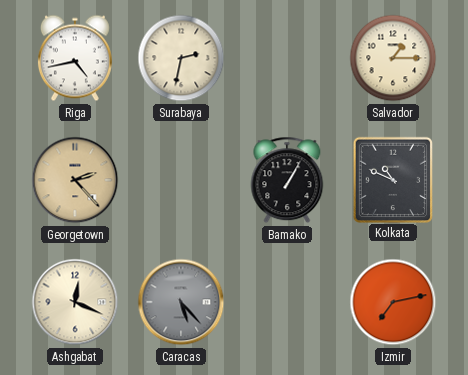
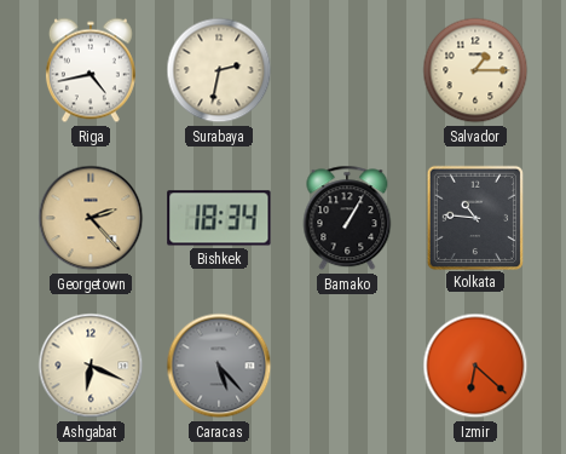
Bishkek: none -> 18:34 (219, 218)
Kolkata: 10:49 -> 10:46 (474, 217)
Ashgabat: 12:19 -> 6:19 (91, 366)
Izmir: 7:13 -> 6:22 (475, 366)
